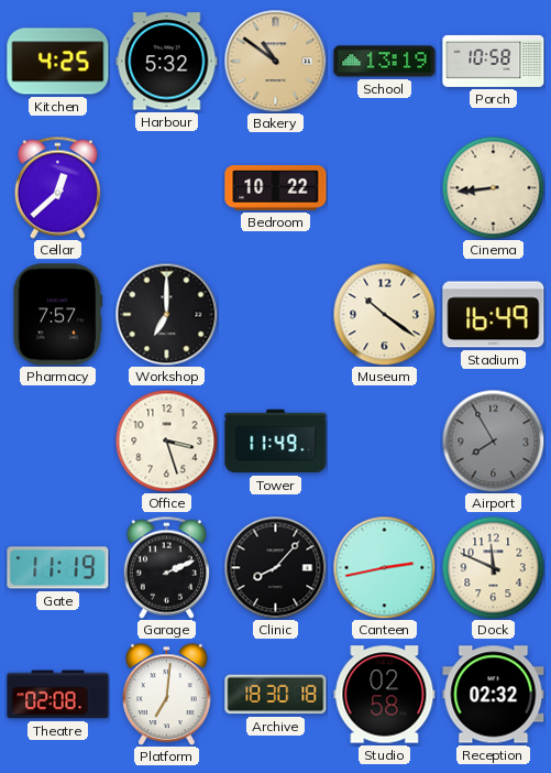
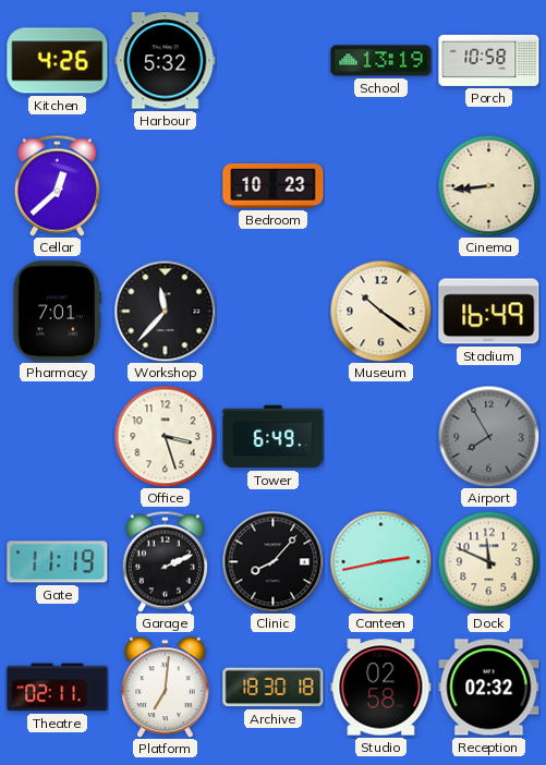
Kitchen: 4:25 -> 4:26 (58, 61)
Bakery: 10:51 -> none (275, 61)
Bedroom: 10:22 -> 10:23 (274, 186)
Pharmacy: 7:57 -> 7:01 (58, 312)
Workshop: 7:00 -> 11:37 (165, 311)
Tower: 11:49 -> 6:49 (274, 437)
Theatre: 02:08 -> 02:11 (58, 688)
